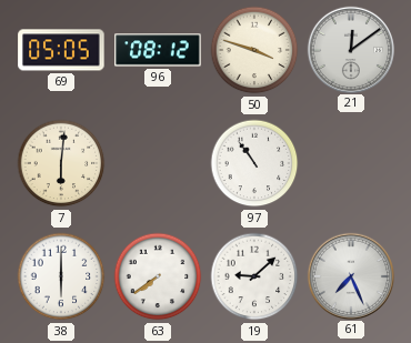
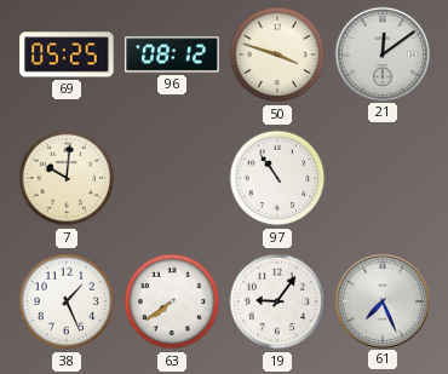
69: 05:05 -> 05:25 (67, 54)
7: 6:01 -> 10:01 (67, 178)
38: 6:00 -> 1:26 (67, 301)
19: 9:08 -> 9:06 (277, 301)
